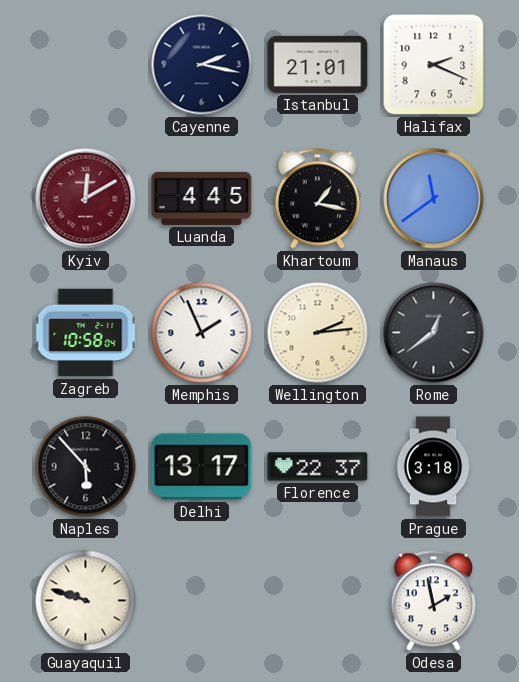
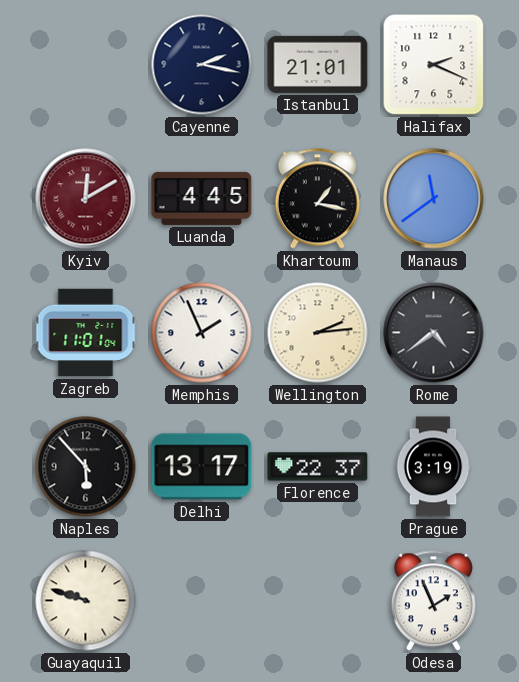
Zagreb: 10:58 -> 11:01 (86, 333)
Rome: 12:39 -> 4:39 (434, 333)
Prague: 3:18 -> 3:19 (433, 467)
Odesa: 1:58 -> 1:56 (433, 601)
